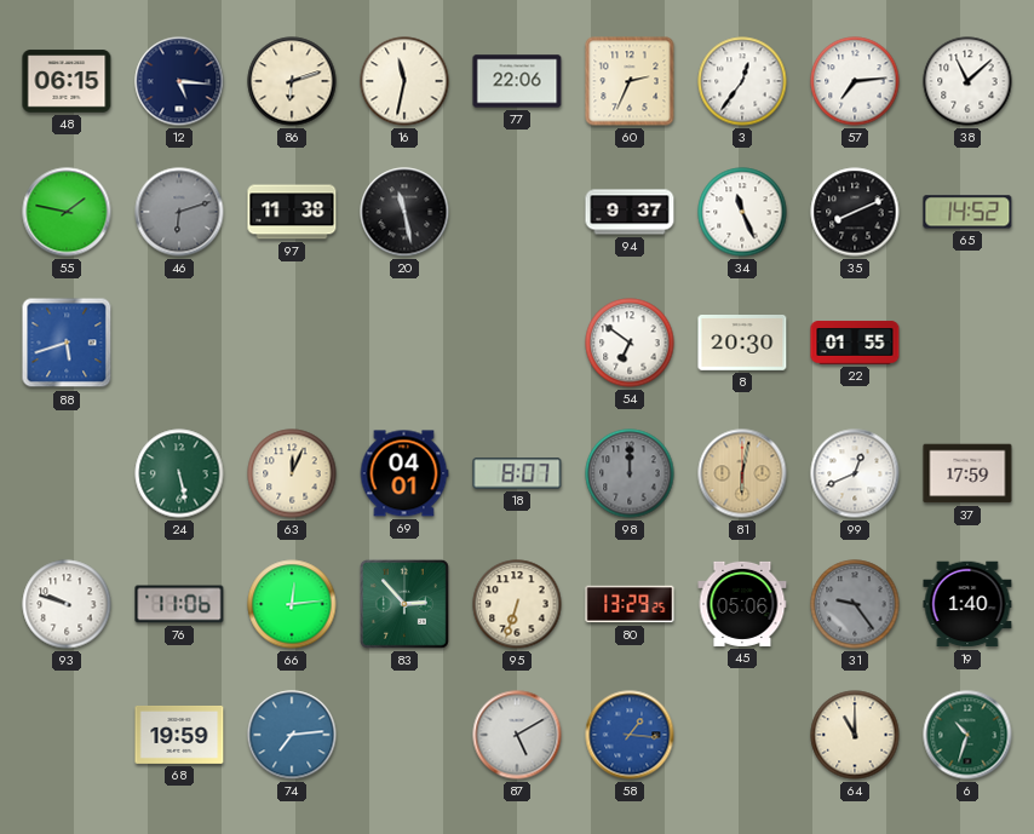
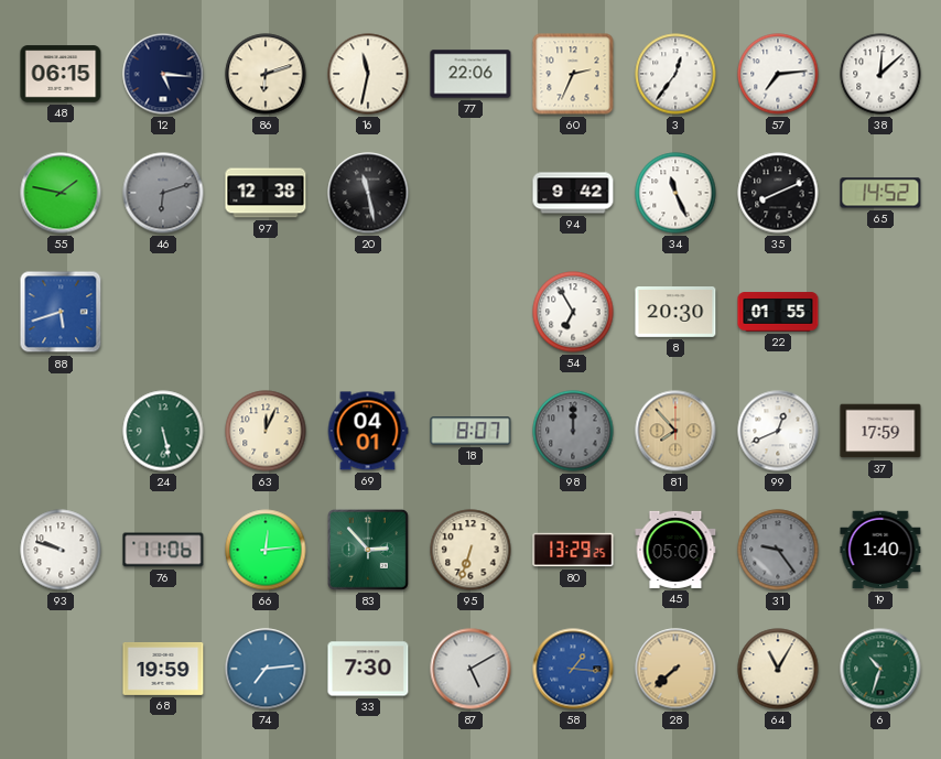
38: 11:08 -> 12:08 (880, 74)
97: 11:38 -> 12:38 (266, 193)
94: 9:37 -> 9:42 (573, 193)
54: 6:51 -> 6:55 (573, 312)
81: 6:02 -> 7:53 (675, 431)
33: none -> 7:30 (368, 669)
28: none -> 7:38 (675, 669)
64: 11:00 -> 11:05 (778, 669)
